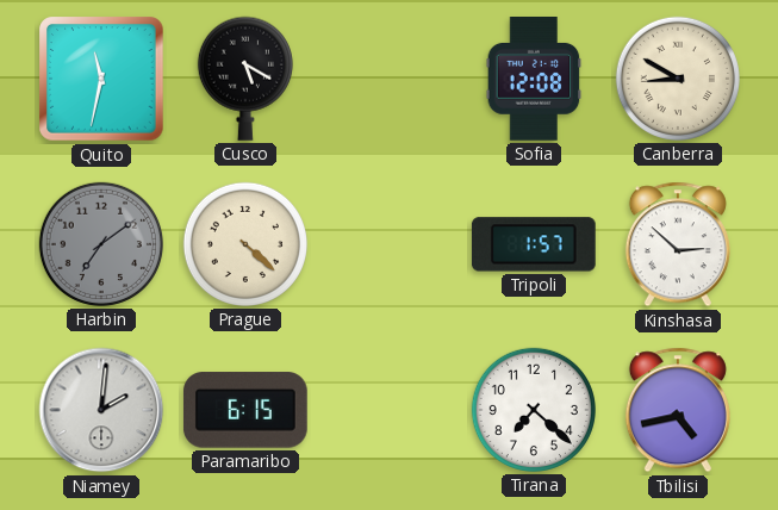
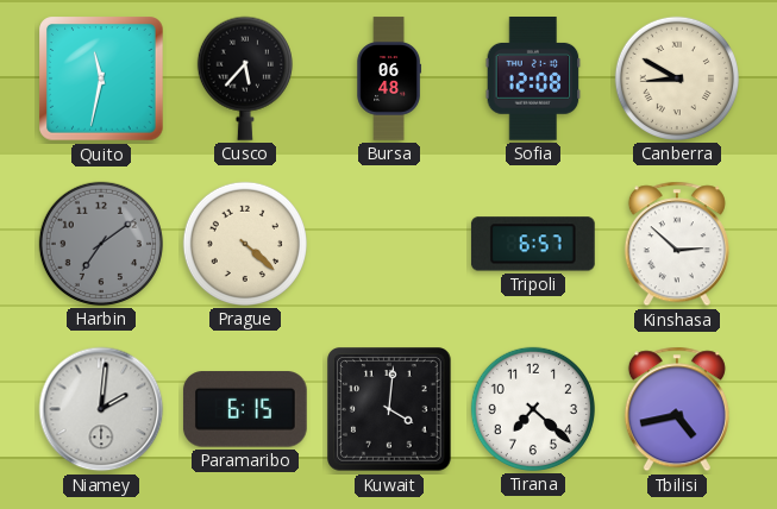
Cusco: 5:20 -> 5:37 (245, 78)
Bursa: none -> 06:48 (388, 78)
Tripoli: 1:57 -> 6:57 (533, 244)
Kuwait: none -> 4:01 (389, 409)
